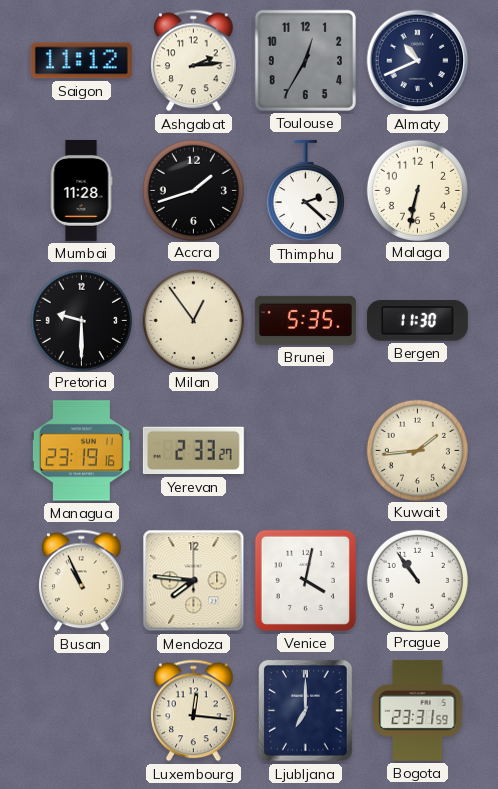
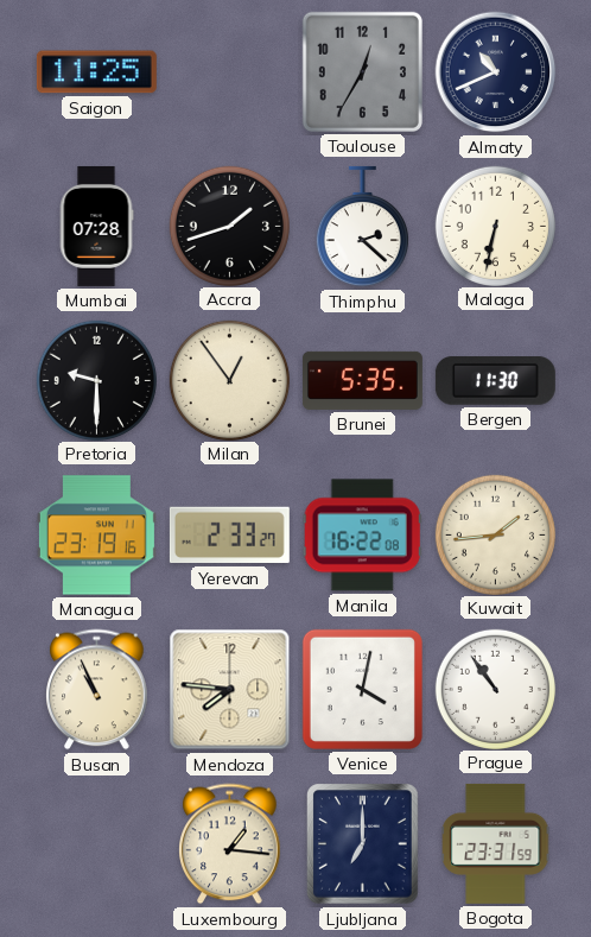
Saigon: 11:12 -> 11:25 (96, 72)
Ashgabat: 2:14 -> none (194, 61)
Mumbai: 11:28 -> 07:28 (96, 226)
Manila: none -> 16:22 (362, 536)
Luxembourg: 12:16 -> 1:16 (230, 844)
